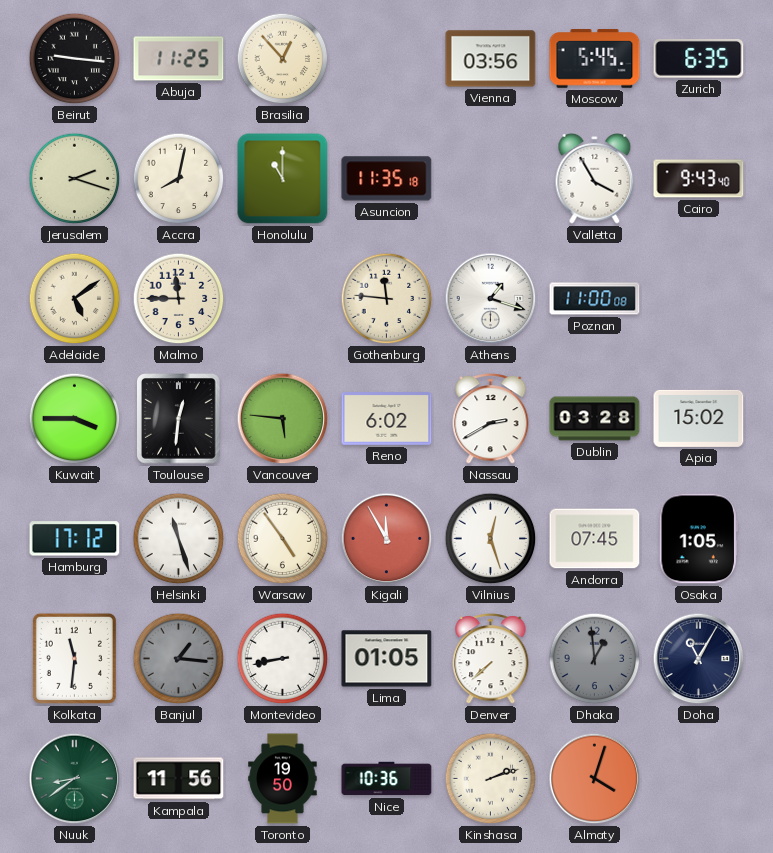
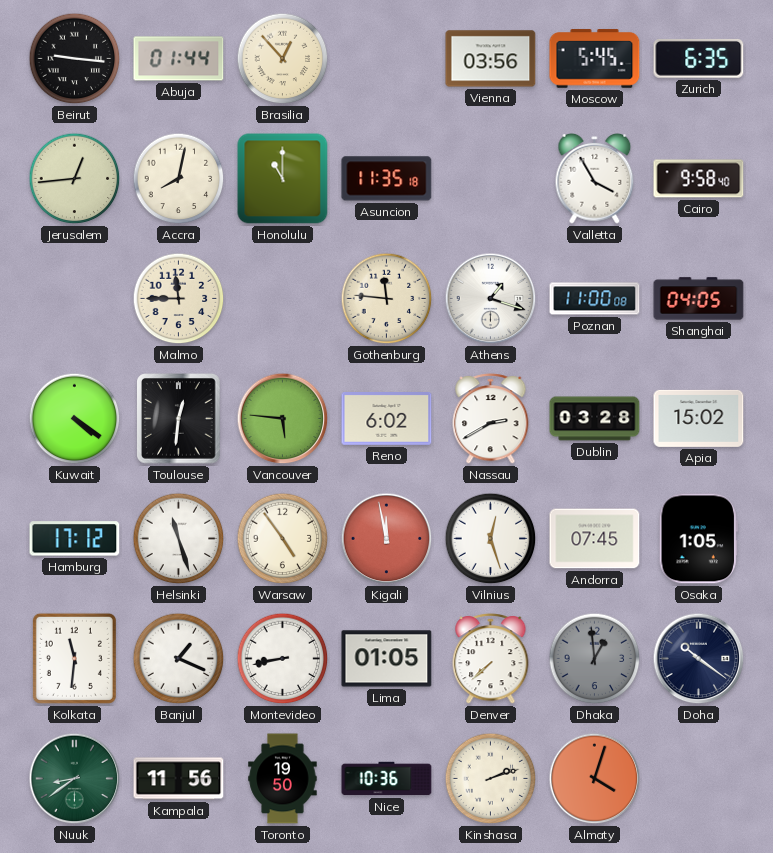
Abuja: 11:25 -> 01:44 (179, 59)
Jerusalem: 2:18 -> 12:44 (75, 179)
Cairo: 9:43 -> 9:58 (699, 179)
Adelaide: 5:09 -> none (75, 299)
Shanghai: none -> 04:05 (699, 299)
Kuwait: 3:45 -> 4:21 (75, 419)
Kigali: 11:55 -> 11:58 (387, 539)
Banjul: 1:16 -> 1:19 (179, 659)
Banjul dial: grey -> white (179, 659)
Doha: 11:05 -> 10:21 (699, 659)
